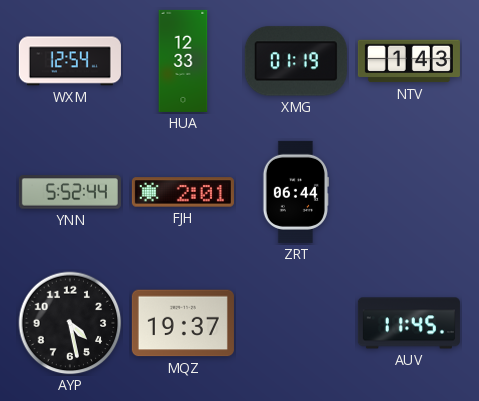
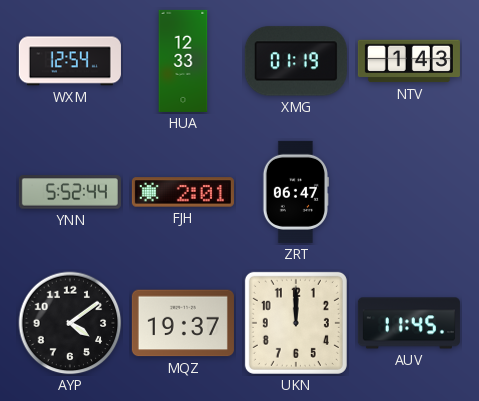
ZRT: 06:44 -> 06:47 (295, 192)
AYP: 4:28 -> 4:09 (70, 323)
UKN: none -> 12:00 (296, 323)
